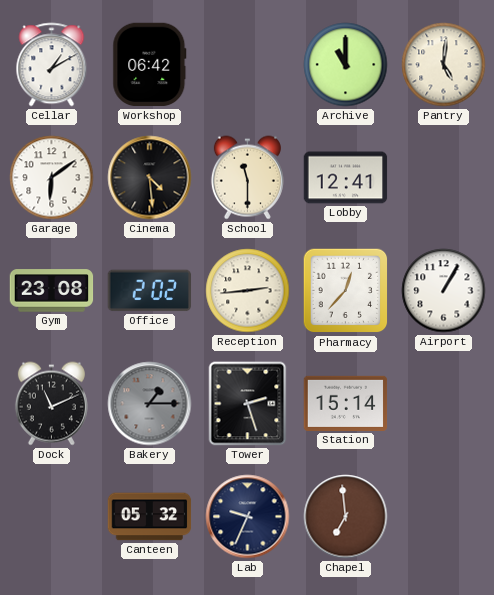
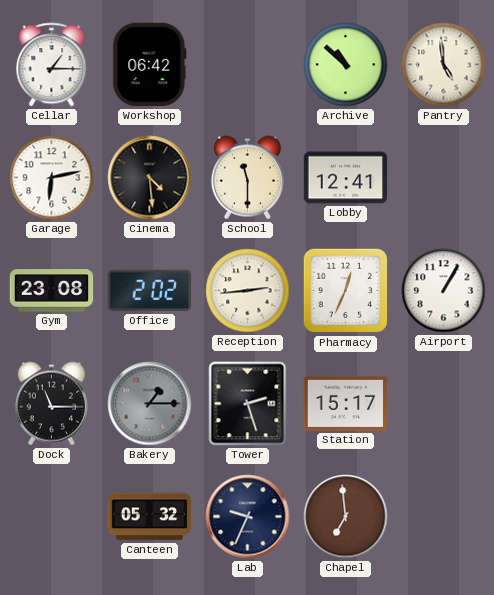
Cellar: 1:10 -> 1:15 (52, 65)
Archive: 11:00 -> 10:52 (346, 65)
Pantry: 5:01 -> 4:59 (444, 65)
Garage: 6:09 -> 6:13 (52, 178)
Pharmacy: 12:37 -> 12:34 (346, 291)
Dock: 11:11 -> 11:15 (51, 404)
Station: 15:14 -> 15:17 (346, 403)
